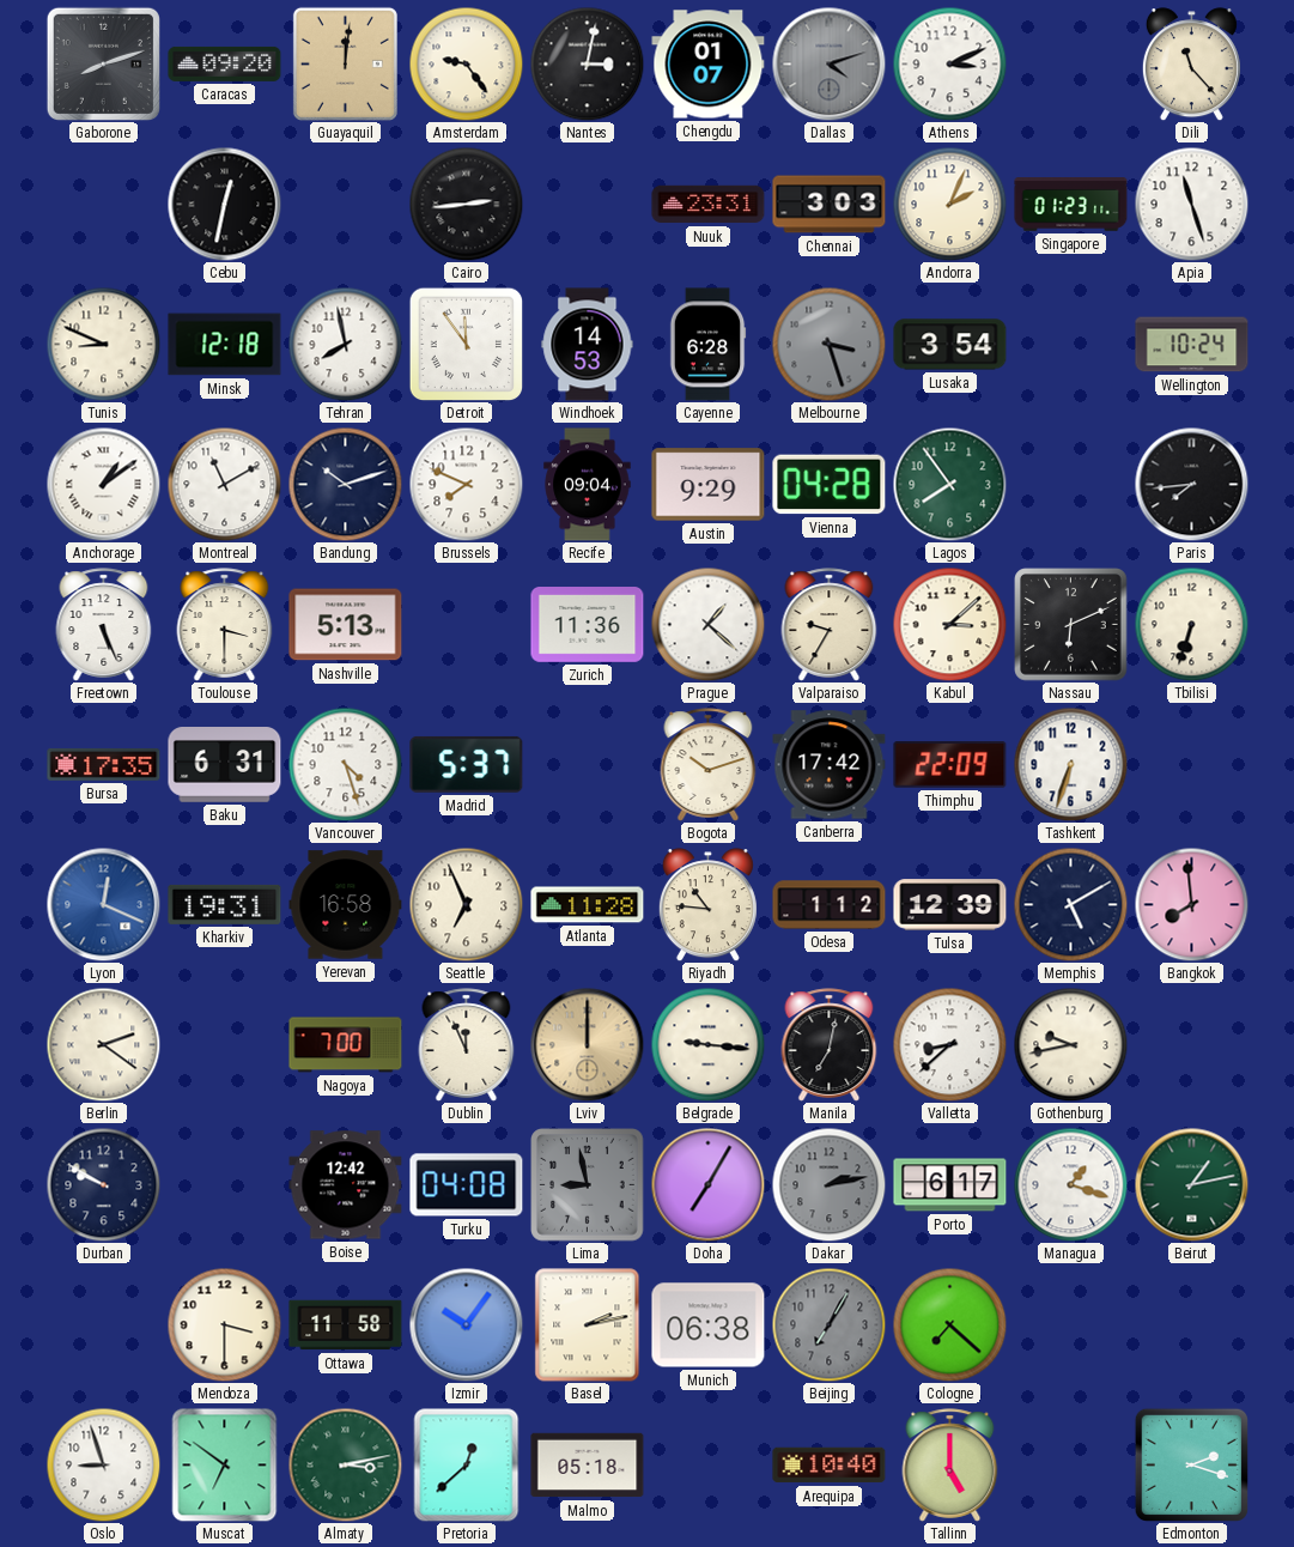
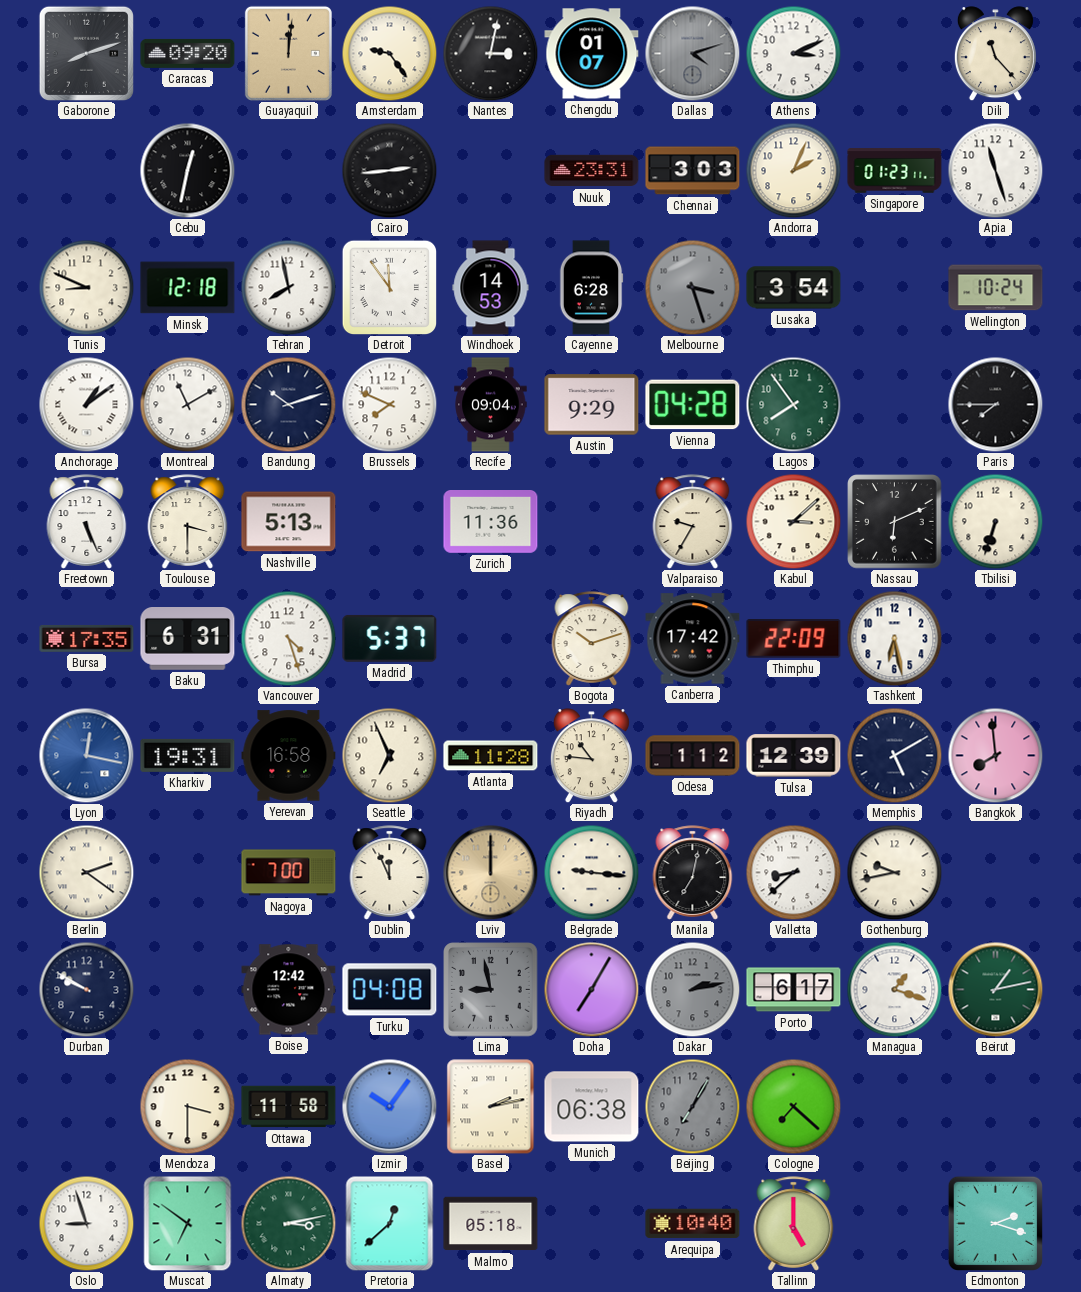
Paris: 7:44 -> 7:45 (995, 404)
Prague: 1:22 -> none (707, 624)
Tashkent: 6:33 -> 6:28 (894, 638)
Lyon: 12:19 -> 12:17 (86, 755)
